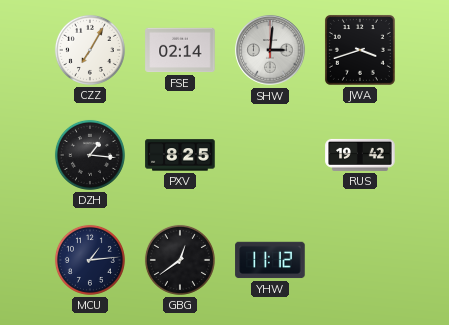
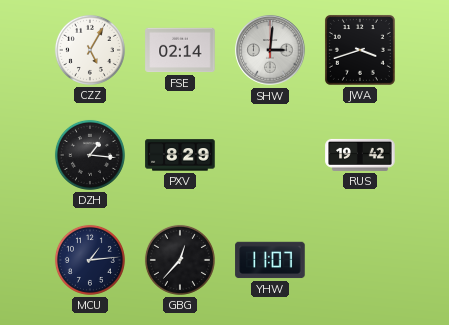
CZZ: 7:05 -> 5:05 (90, 50)
PXV: 8:25 -> 8:29 (180, 155)
GBG: 12:39 -> 12:37 (180, 260)
YHW: 11:12 -> 11:07 (270, 260)
